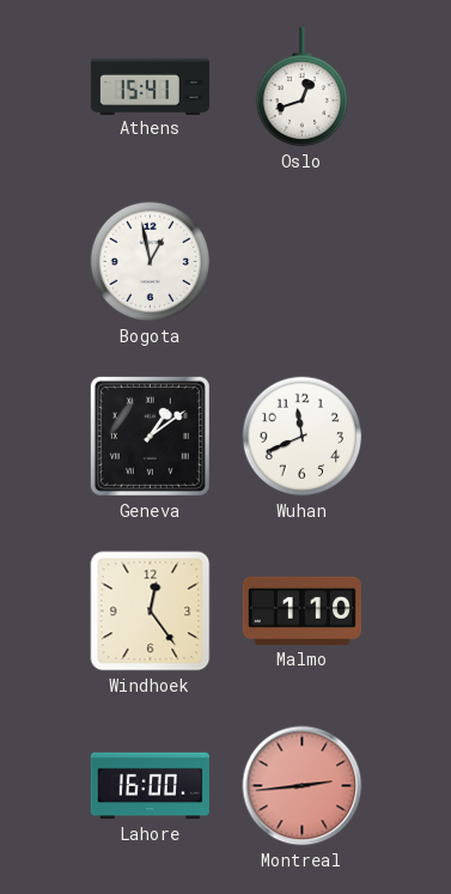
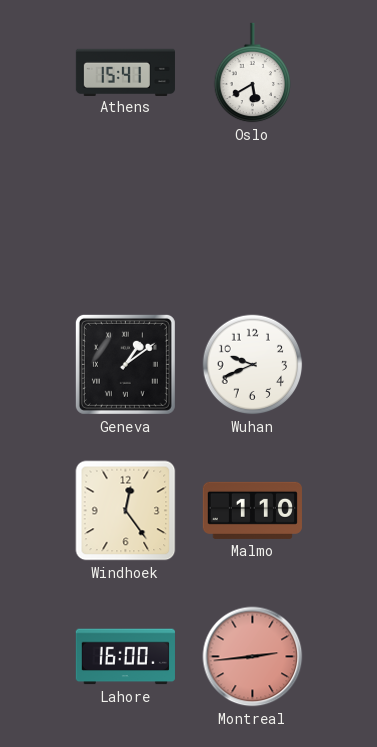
Oslo: 12:42 -> 5:40 (253, 73)
Bogota: 12:58 -> none (151, 262)
Wuhan: 11:41 -> 9:41 (253, 365)
